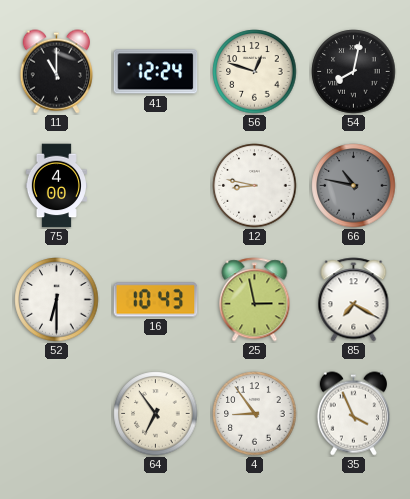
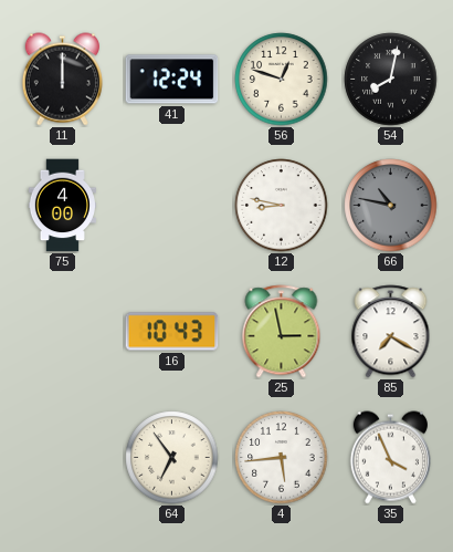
11: 11:00 -> 12:00 (62, 80)
52: 6:30 -> none (57, 300)
4: 8:54 -> 5:44 (282, 458)
